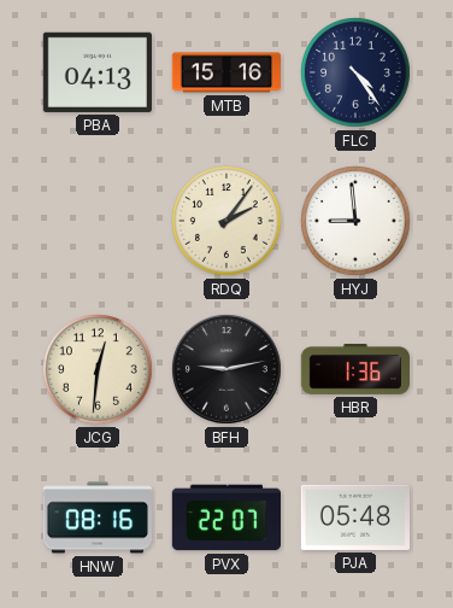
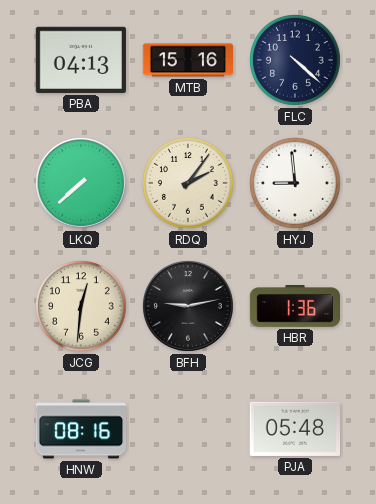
FLC: 4:24 -> 4:22 (296, 61)
LKQ: none -> 7:38 (81, 183)
PVX: 22:07 -> none (225, 518)
